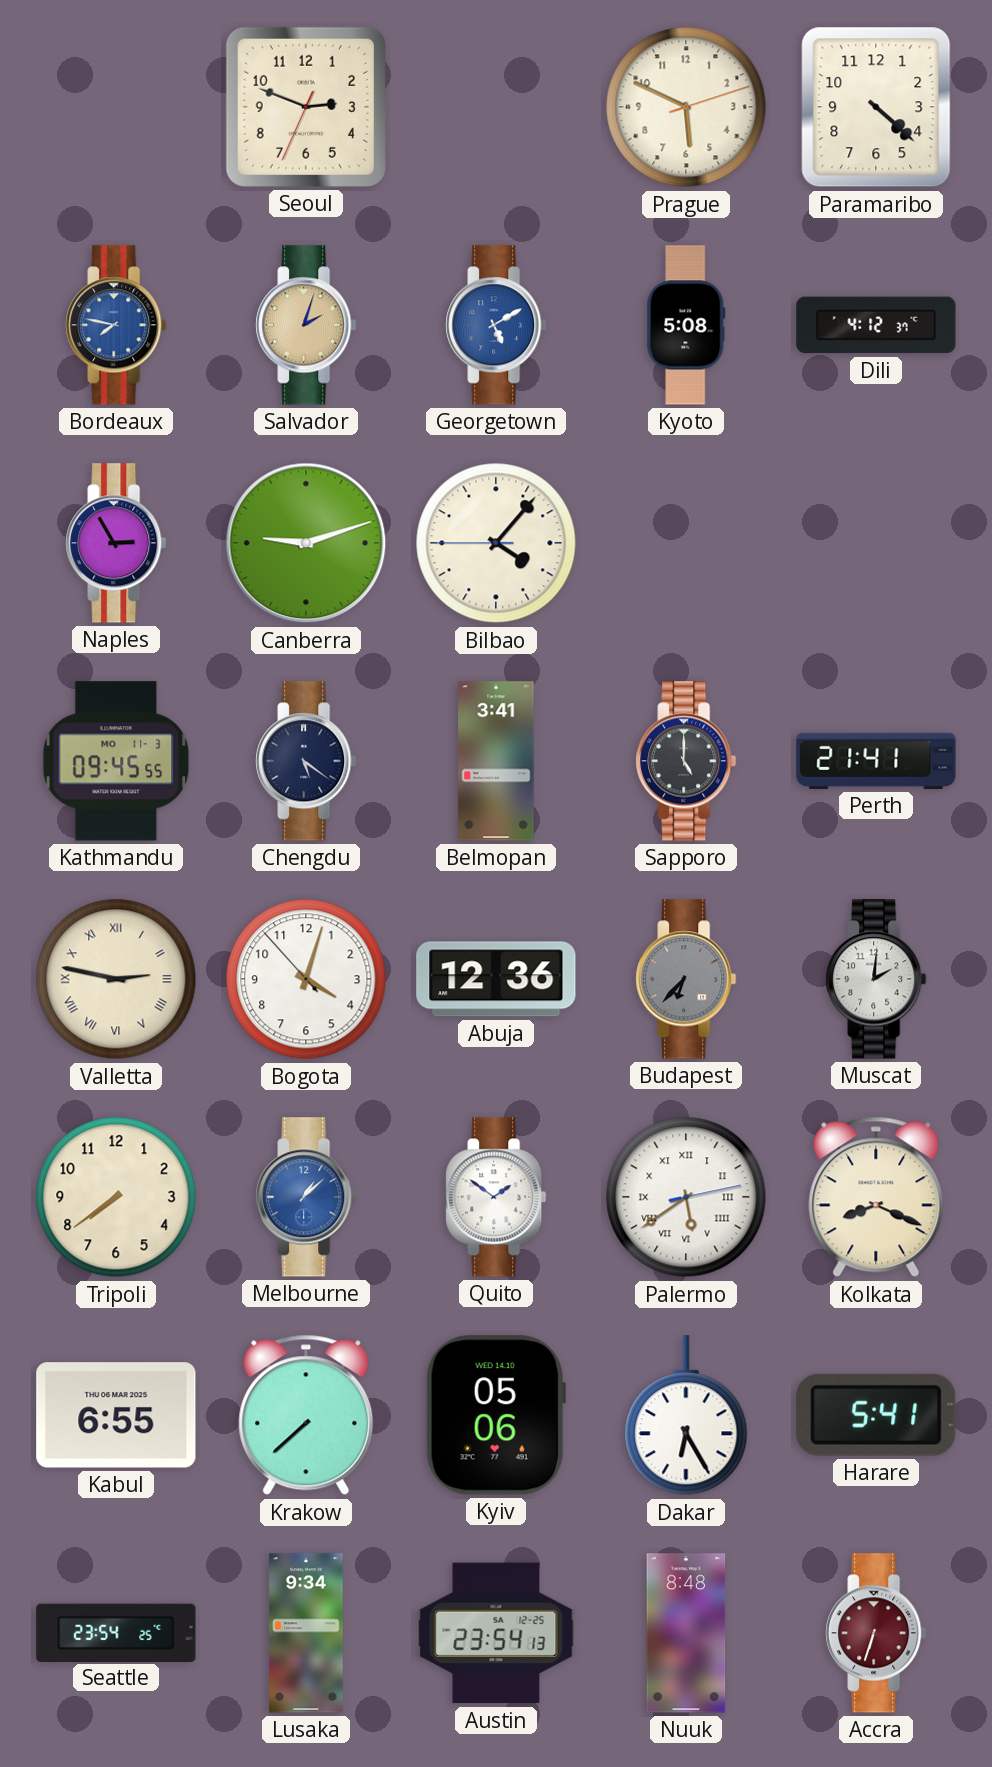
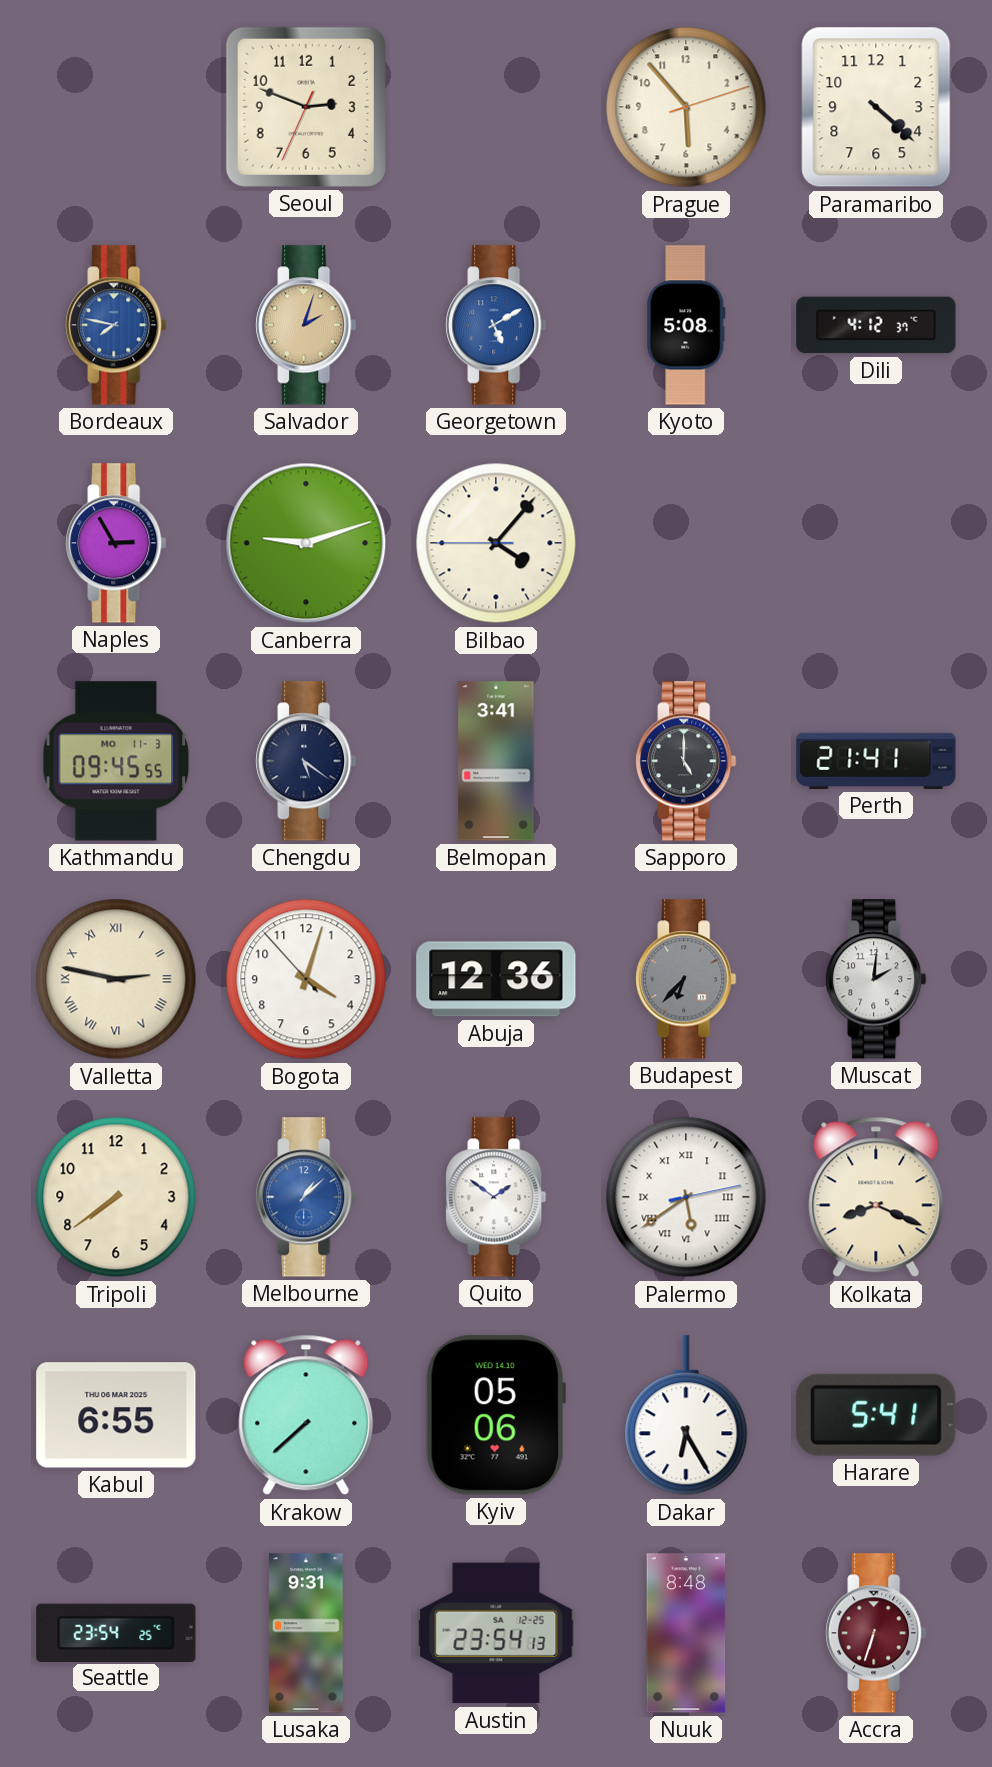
Prague: 5:49 -> 5:53 (686, 107)
Lusaka: 9:34 -> 9:31 (306, 1633)
